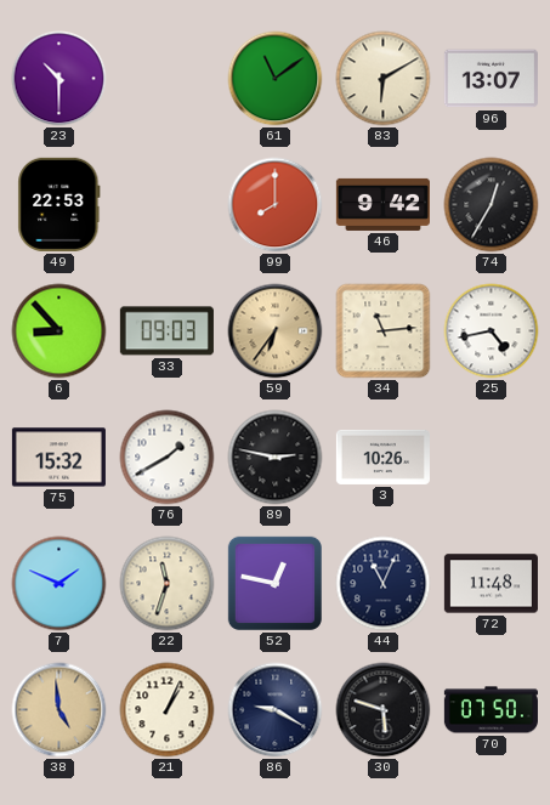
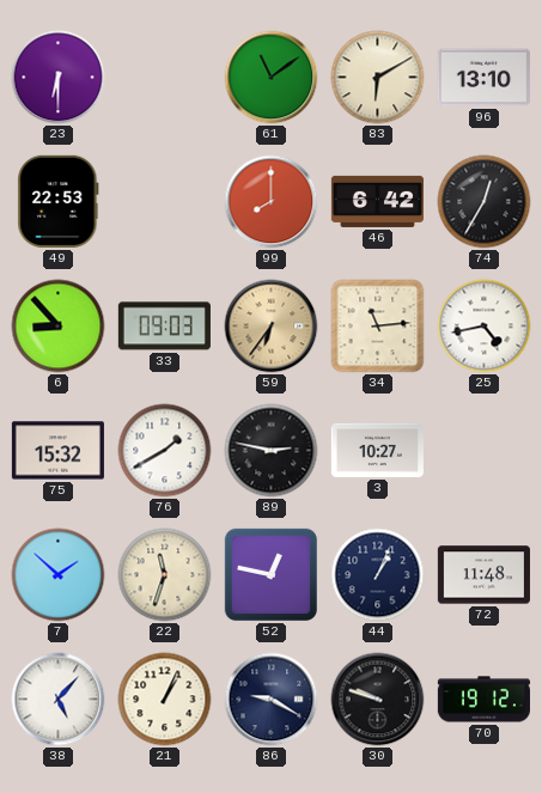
23: 10:30 -> 6:30 (59, 78)
96: 13:07 -> 13:10 (483, 78)
46: 9:42 -> 6:42 (377, 201)
3: 10:26 -> 10:27 (377, 450)
7: 1:49 -> 1:52 (59, 575)
44: 11:04 -> 1:04 (378, 575)
38: 4:59 -> 5:07 (59, 700)
38 dial: champagne -> white (59, 700)
30: 5:48 -> 9:48 (378, 700)
70: 07:50 -> 19:12 (483, 700)
